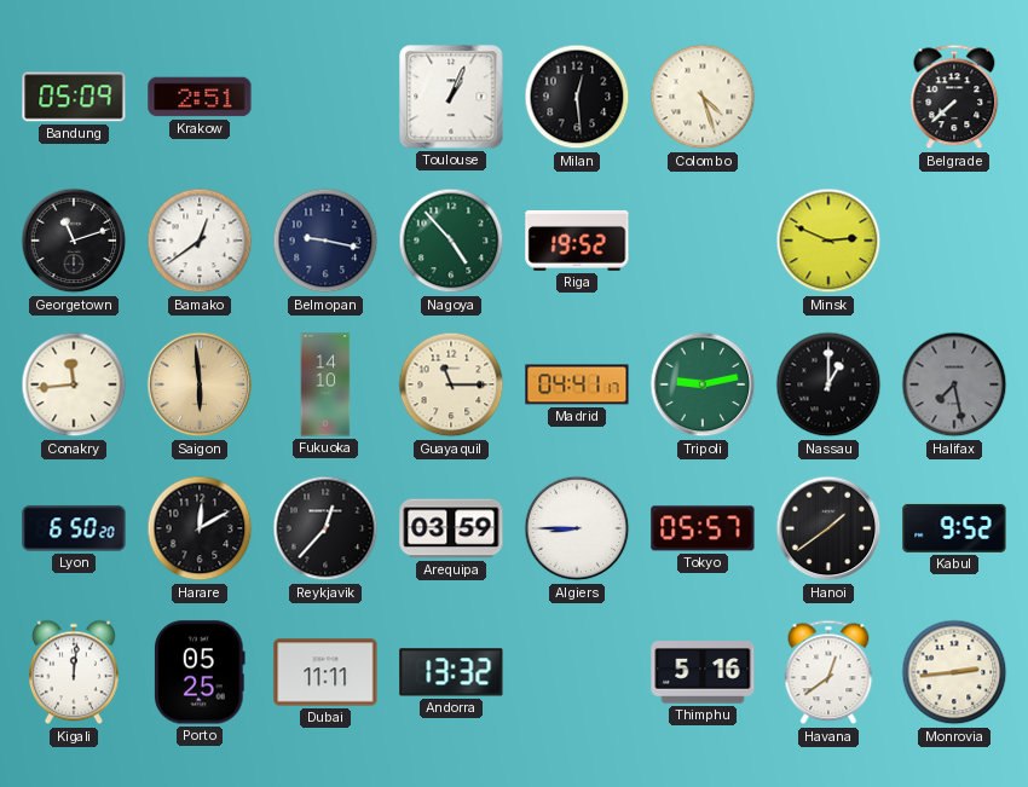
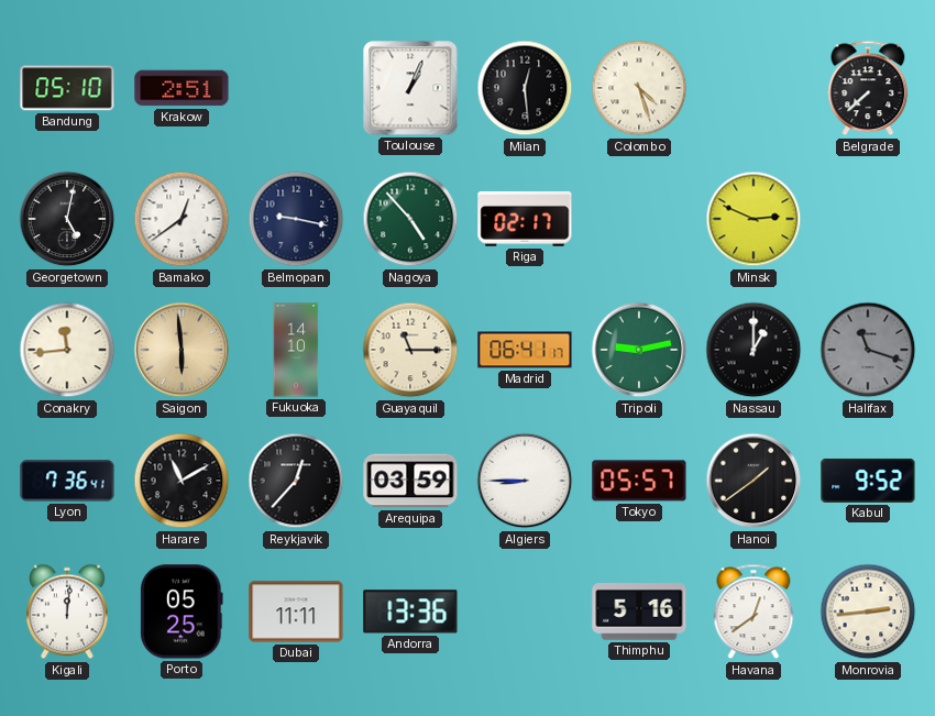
Bandung: 05:09 -> 05:10 (67, 88)
Georgetown: 11:12 -> 5:02 (67, 219)
Riga: 19:52 -> 02:17 (525, 219)
Madrid: 04:41 -> 06:41 (525, 350)
Halifax: 7:28 -> 11:18 (868, 350)
Lyon: 6:50 -> 7:36 (67, 481)
Harare: 12:10 -> 11:10 (182, 481)
Andorra: 13:32 -> 13:36 (410, 612)
